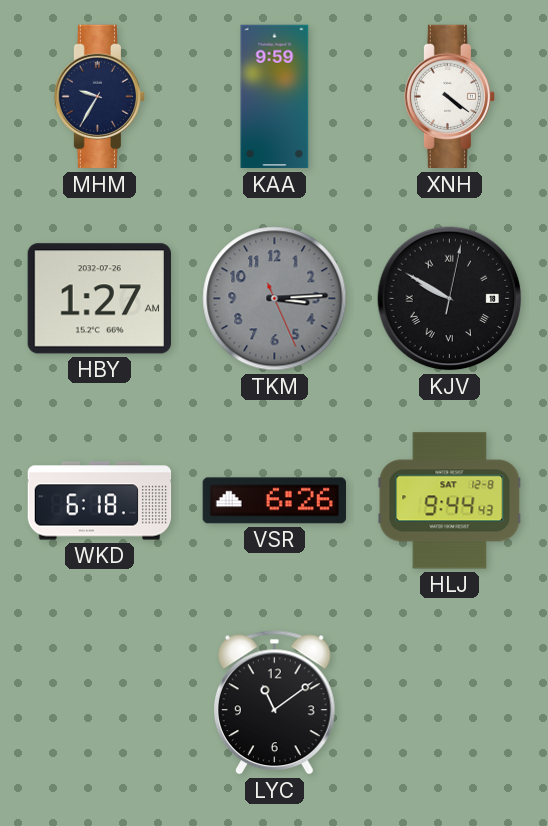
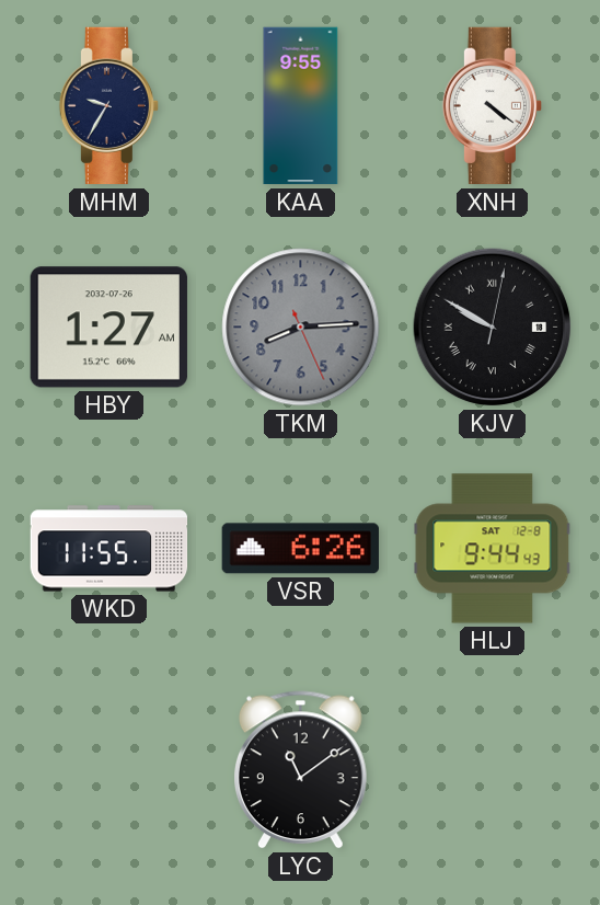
KAA: 9:59 -> 9:55 (301, 106)
TKM: 3:14 -> 8:14 (301, 328)
WKD: 6:18 -> 11:55 (109, 549)
